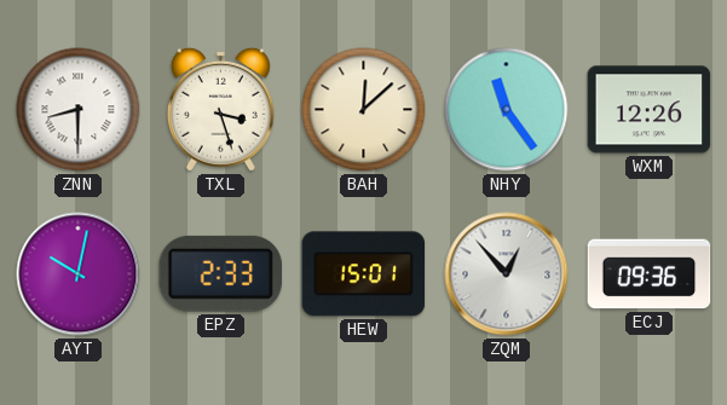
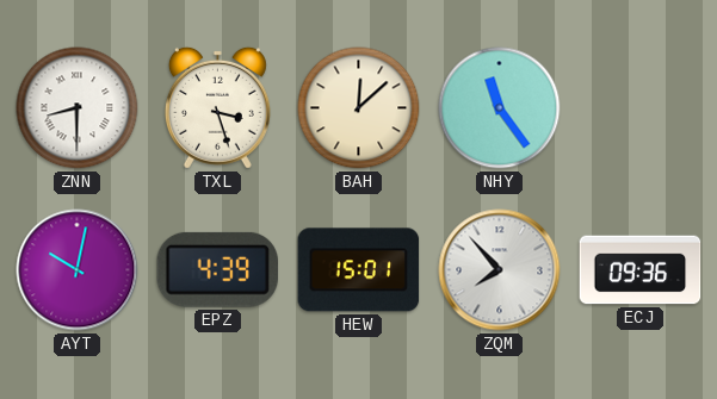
WXM: 12:26 -> none (650, 110)
EPZ: 2:33 -> 4:39 (217, 269)
ZQM: 12:53 -> 7:53 (500, 270)
